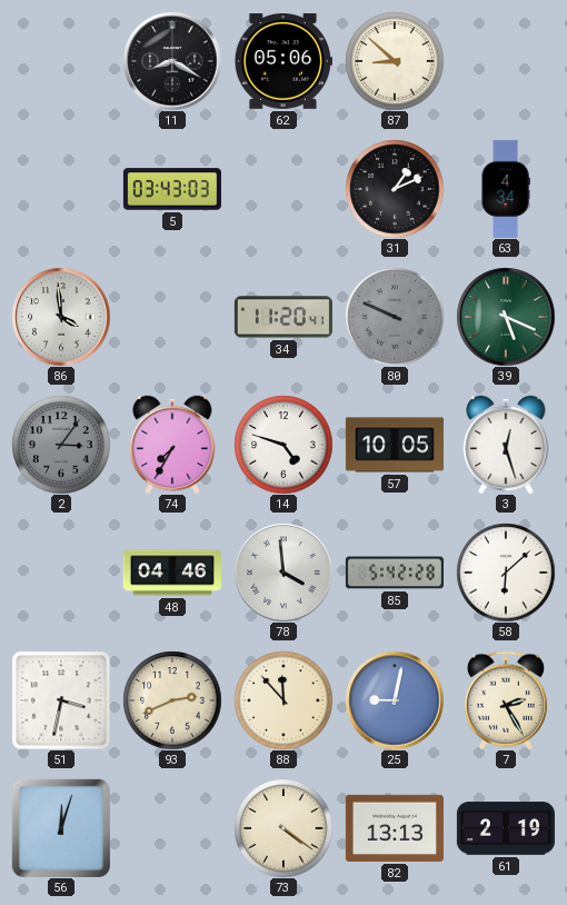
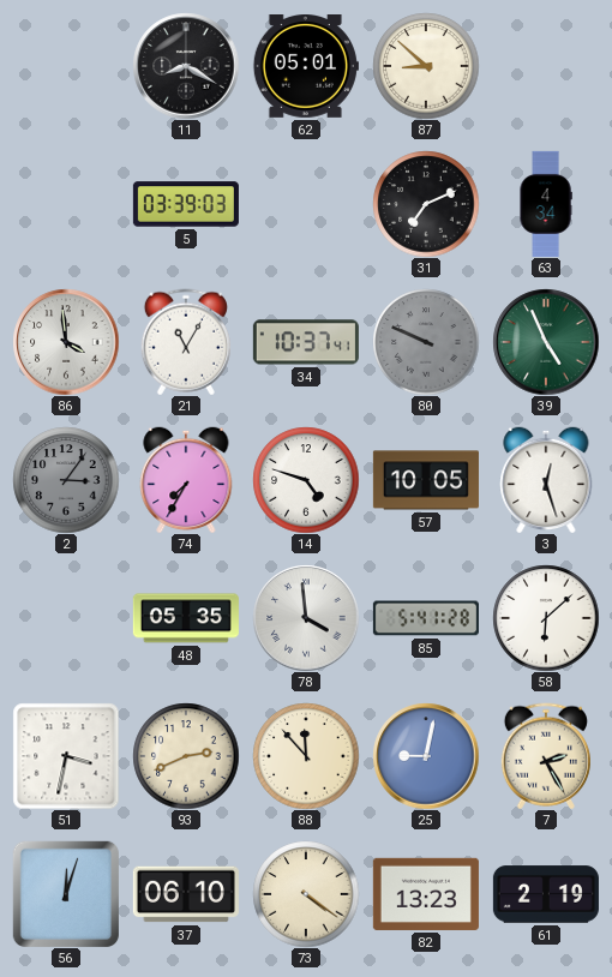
62: 05:06 -> 05:01 (306, 67)
5: 03:43 -> 03:39 (186, 204)
31: 1:11 -> 7:11 (426, 204)
21: none -> 11:05 (186, 342)
34: 11:20 -> 10:37 (306, 342)
39: 5:19 -> 4:56 (546, 342)
48: 04:46 -> 05:35 (186, 618)
85: 5:42 -> 5:41 (426, 618)
37: none -> 06:10 (186, 894)
82: 13:13 -> 13:23 (426, 894)
